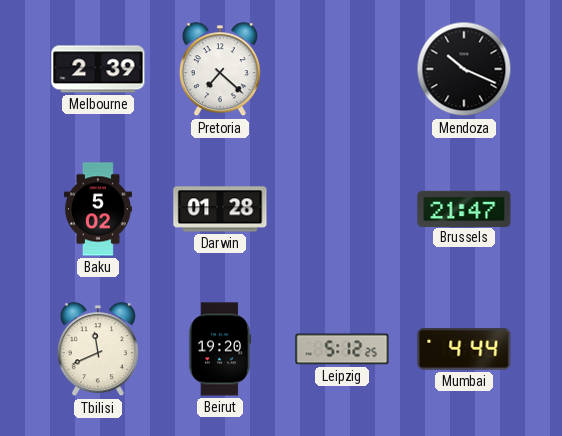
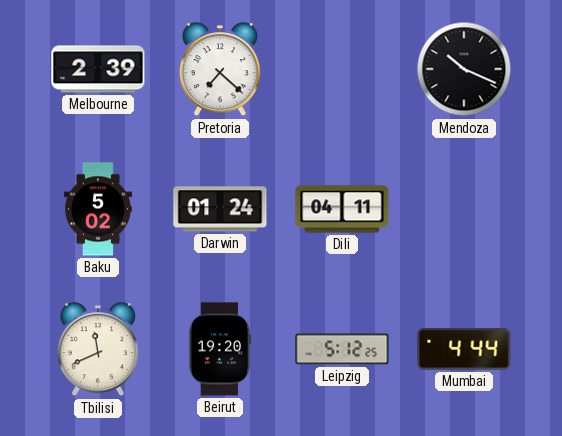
Darwin: 01:28 -> 01:24 (220, 209)
Dili: none -> 04:11 (342, 209)
Brussels: 21:47 -> none (464, 208)
